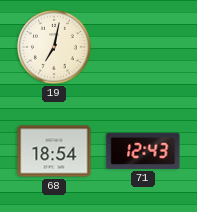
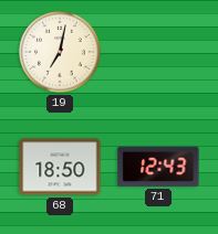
68: 18:54 -> 18:50 (60, 167)
